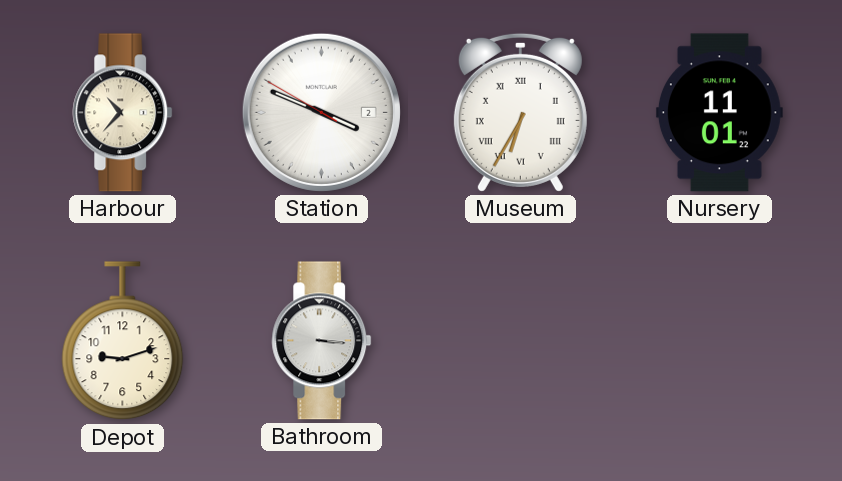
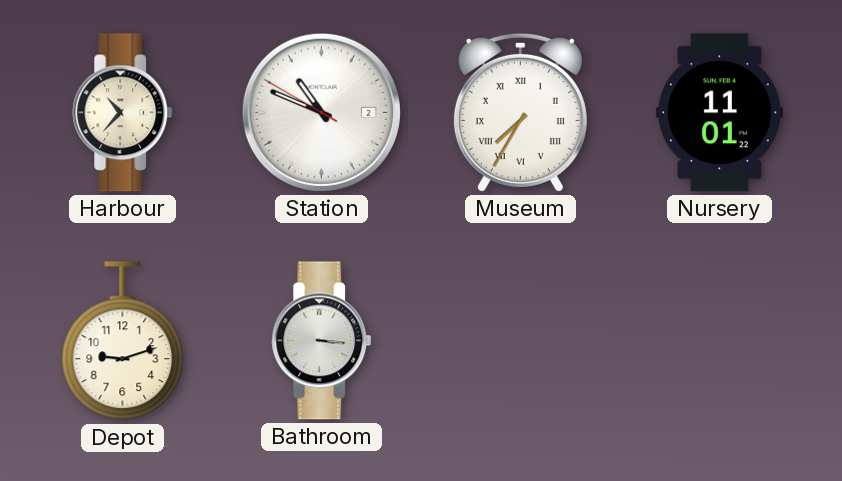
Station: 3:48 -> 10:48 (321, 112)
Museum: 6:35 -> 7:35 (520, 112)
